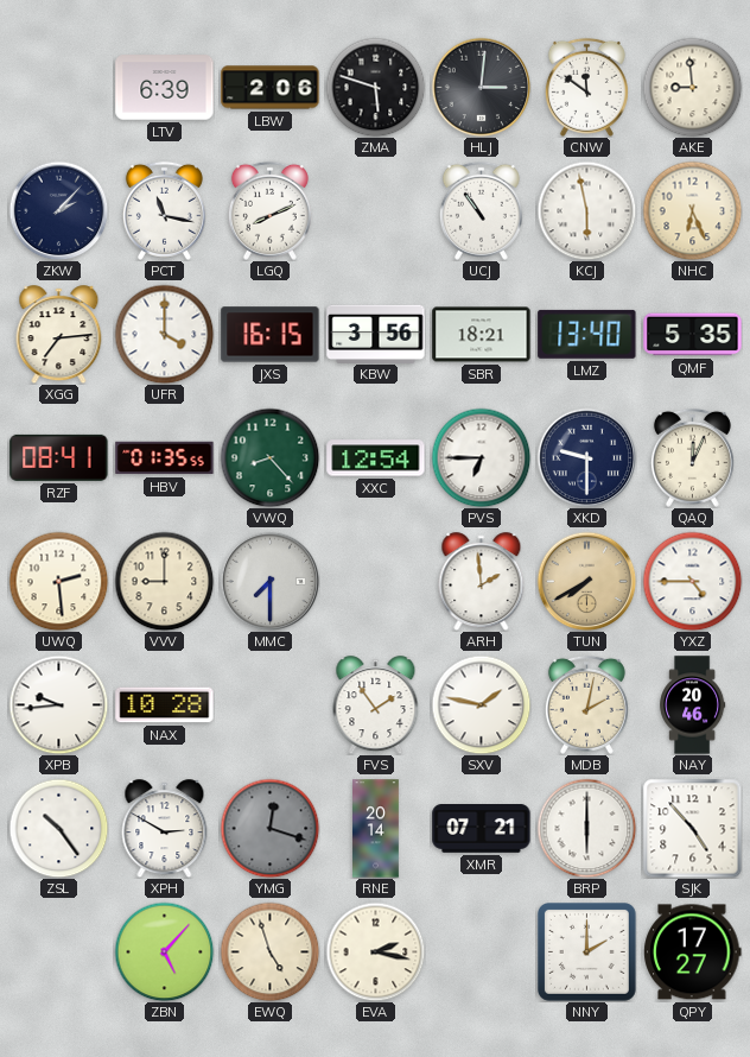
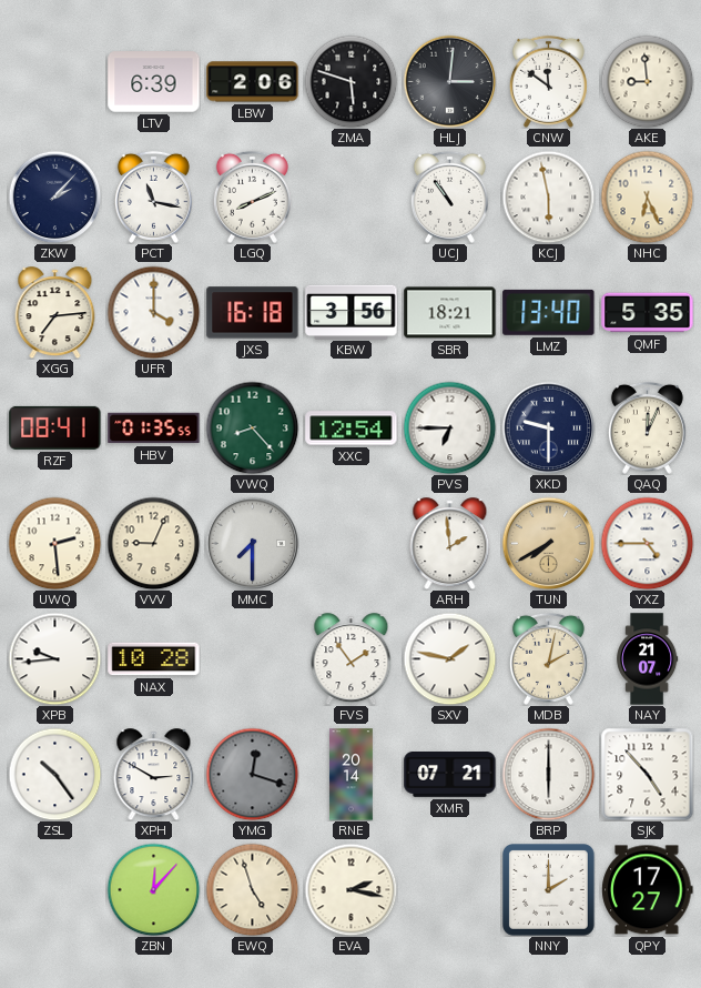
JXS: 16:15 -> 16:18 (253, 313)
VVV: 9:00 -> 9:04 (153, 543)
NAY: 20:46 -> 21:07 (648, 659)
ZBN: 5:07 -> 12:07 (153, 889)
